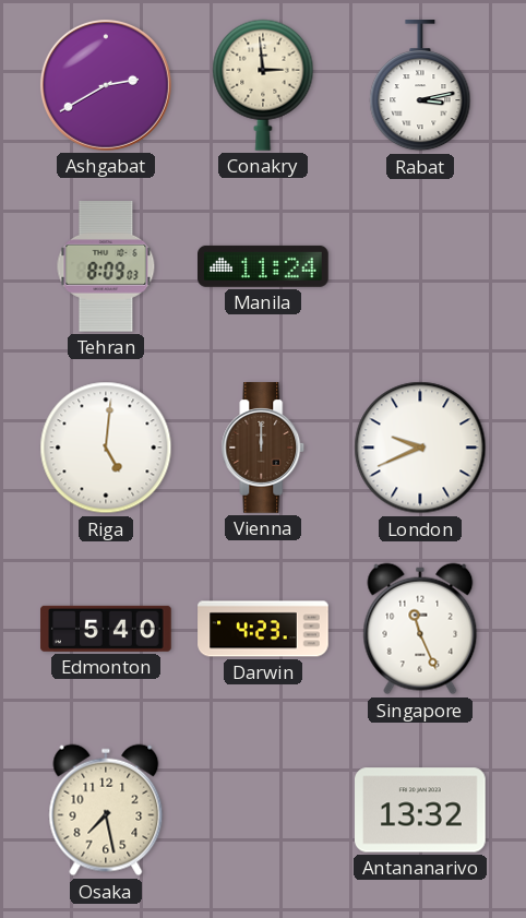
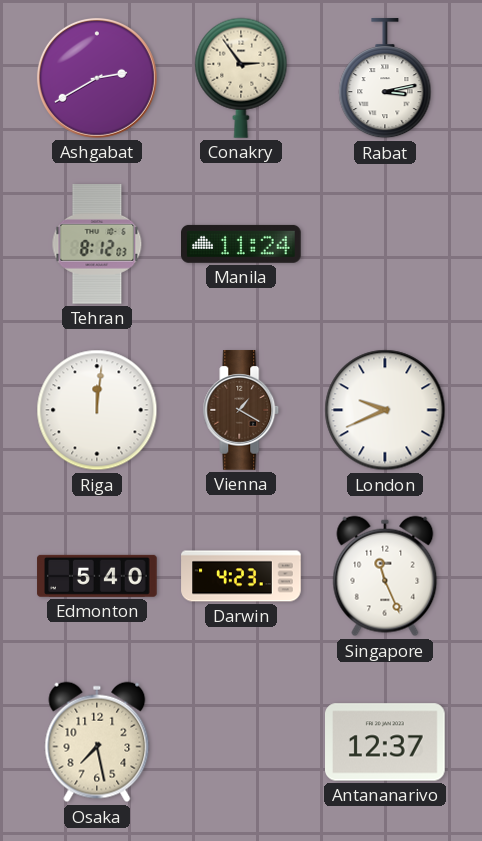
Conakry: 2:59 -> 2:54 (241, 78)
Tehran: 8:09 -> 8:12 (97, 245)
Riga: 5:01 -> 12:01 (97, 410)
Vienna: 12:00 -> 1:20 (241, 410)
Antananarivo: 13:32 -> 12:37 (386, 742)
